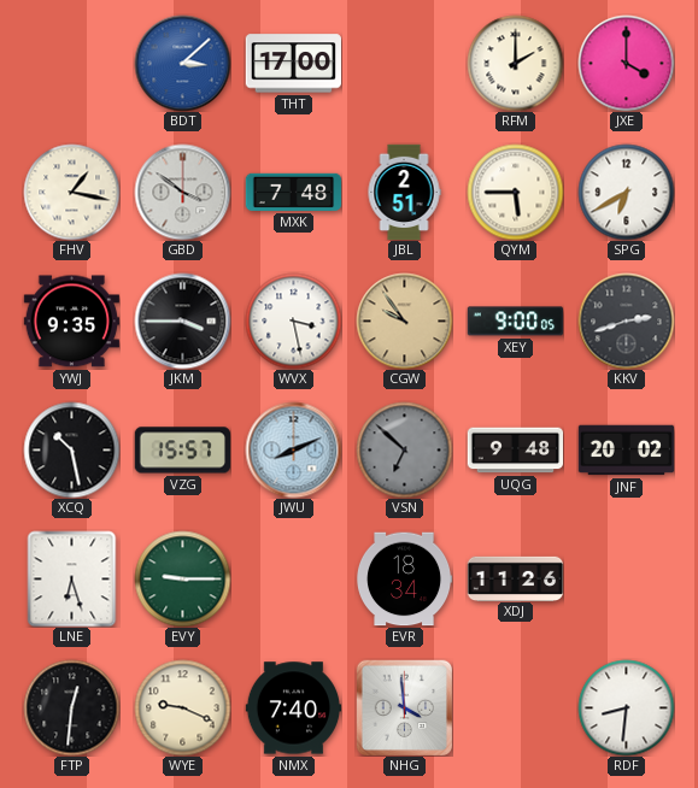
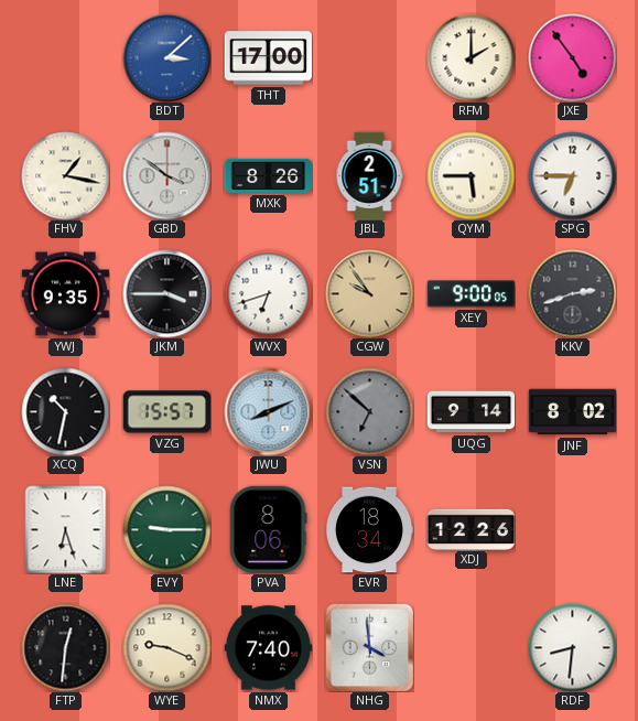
JXE: 4:00 -> 4:54 (572, 57)
MXK: 7:48 -> 8:26 (268, 175)
SPG: 6:40 -> 6:45 (572, 175)
WVX: 3:28 -> 6:42 (268, 293)
XCQ: 10:28 -> 10:32 (65, 411)
UQG: 9:48 -> 9:14 (471, 412)
JNF: 20:02 -> 8:02 (572, 412)
PVA: none -> 8:06 (269, 529)
XDJ: 11:26 -> 12:26 (471, 529)
